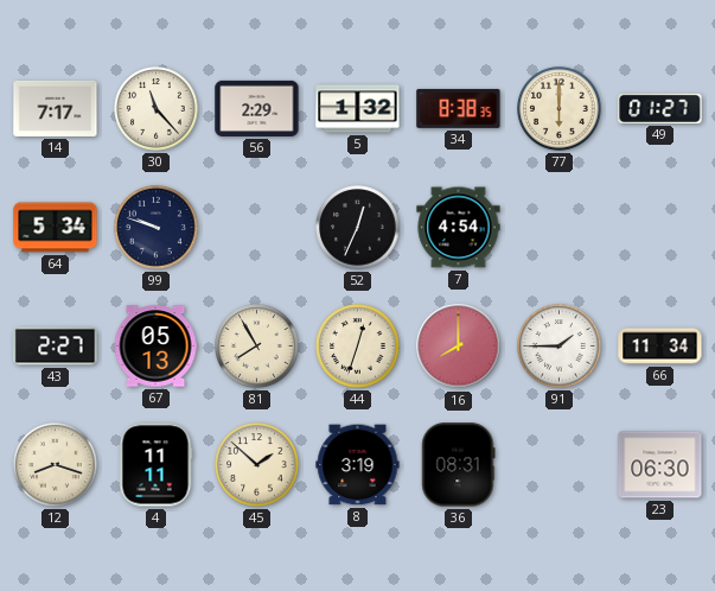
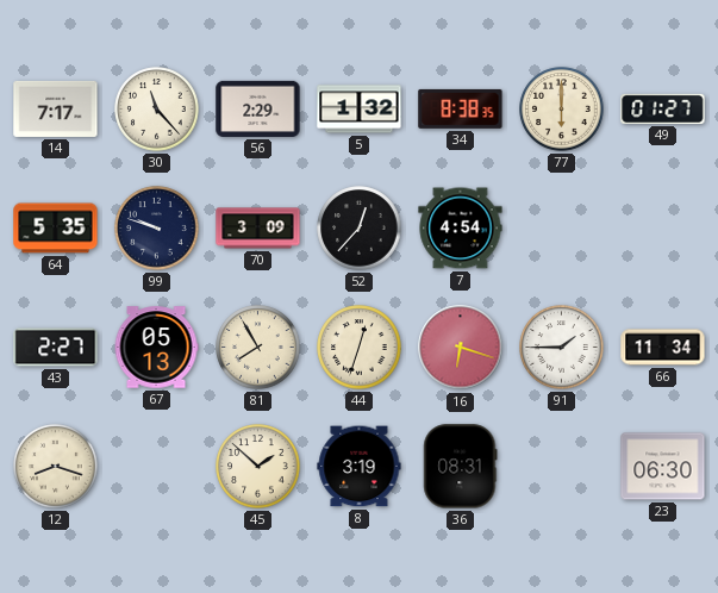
64: 5:34 -> 5:35 (56, 229)
70: none -> 3:09 (258, 229)
52: 12:34 -> 12:37 (360, 229)
16: 8:00 -> 6:18 (461, 348)
4: 11:11 -> none (155, 465)
